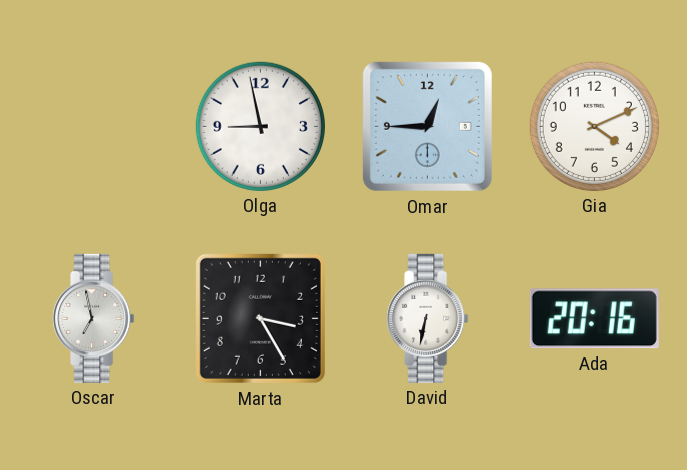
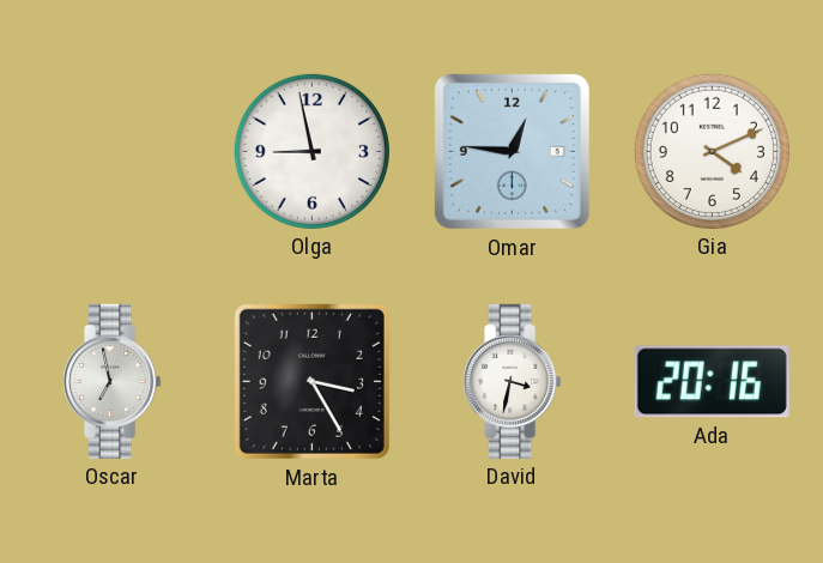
Omar: 12:45 -> 12:46 (512, 151)
David: 6:32 -> 3:32 (513, 381)
